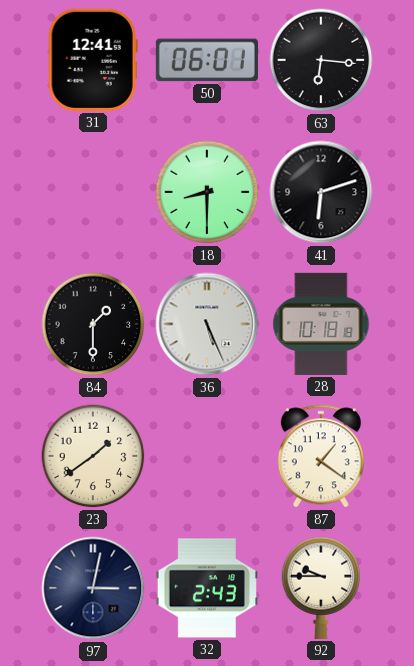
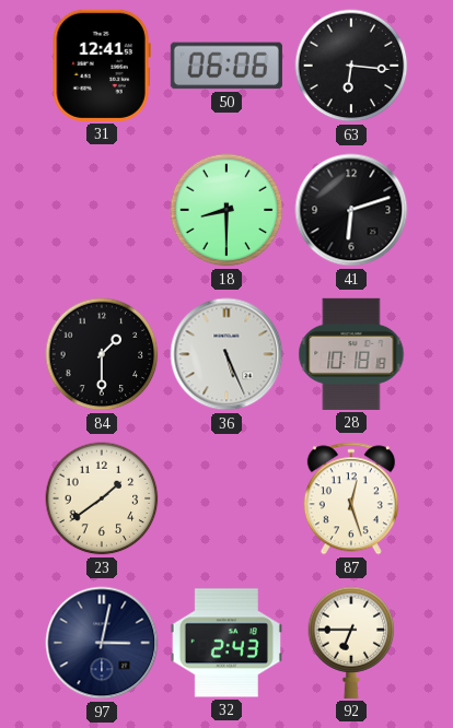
50: 06:01 -> 06:06 (226, 66)
87: 1:21 -> 12:27 (351, 498)
92: 9:45 -> 6:45 (351, 643)
